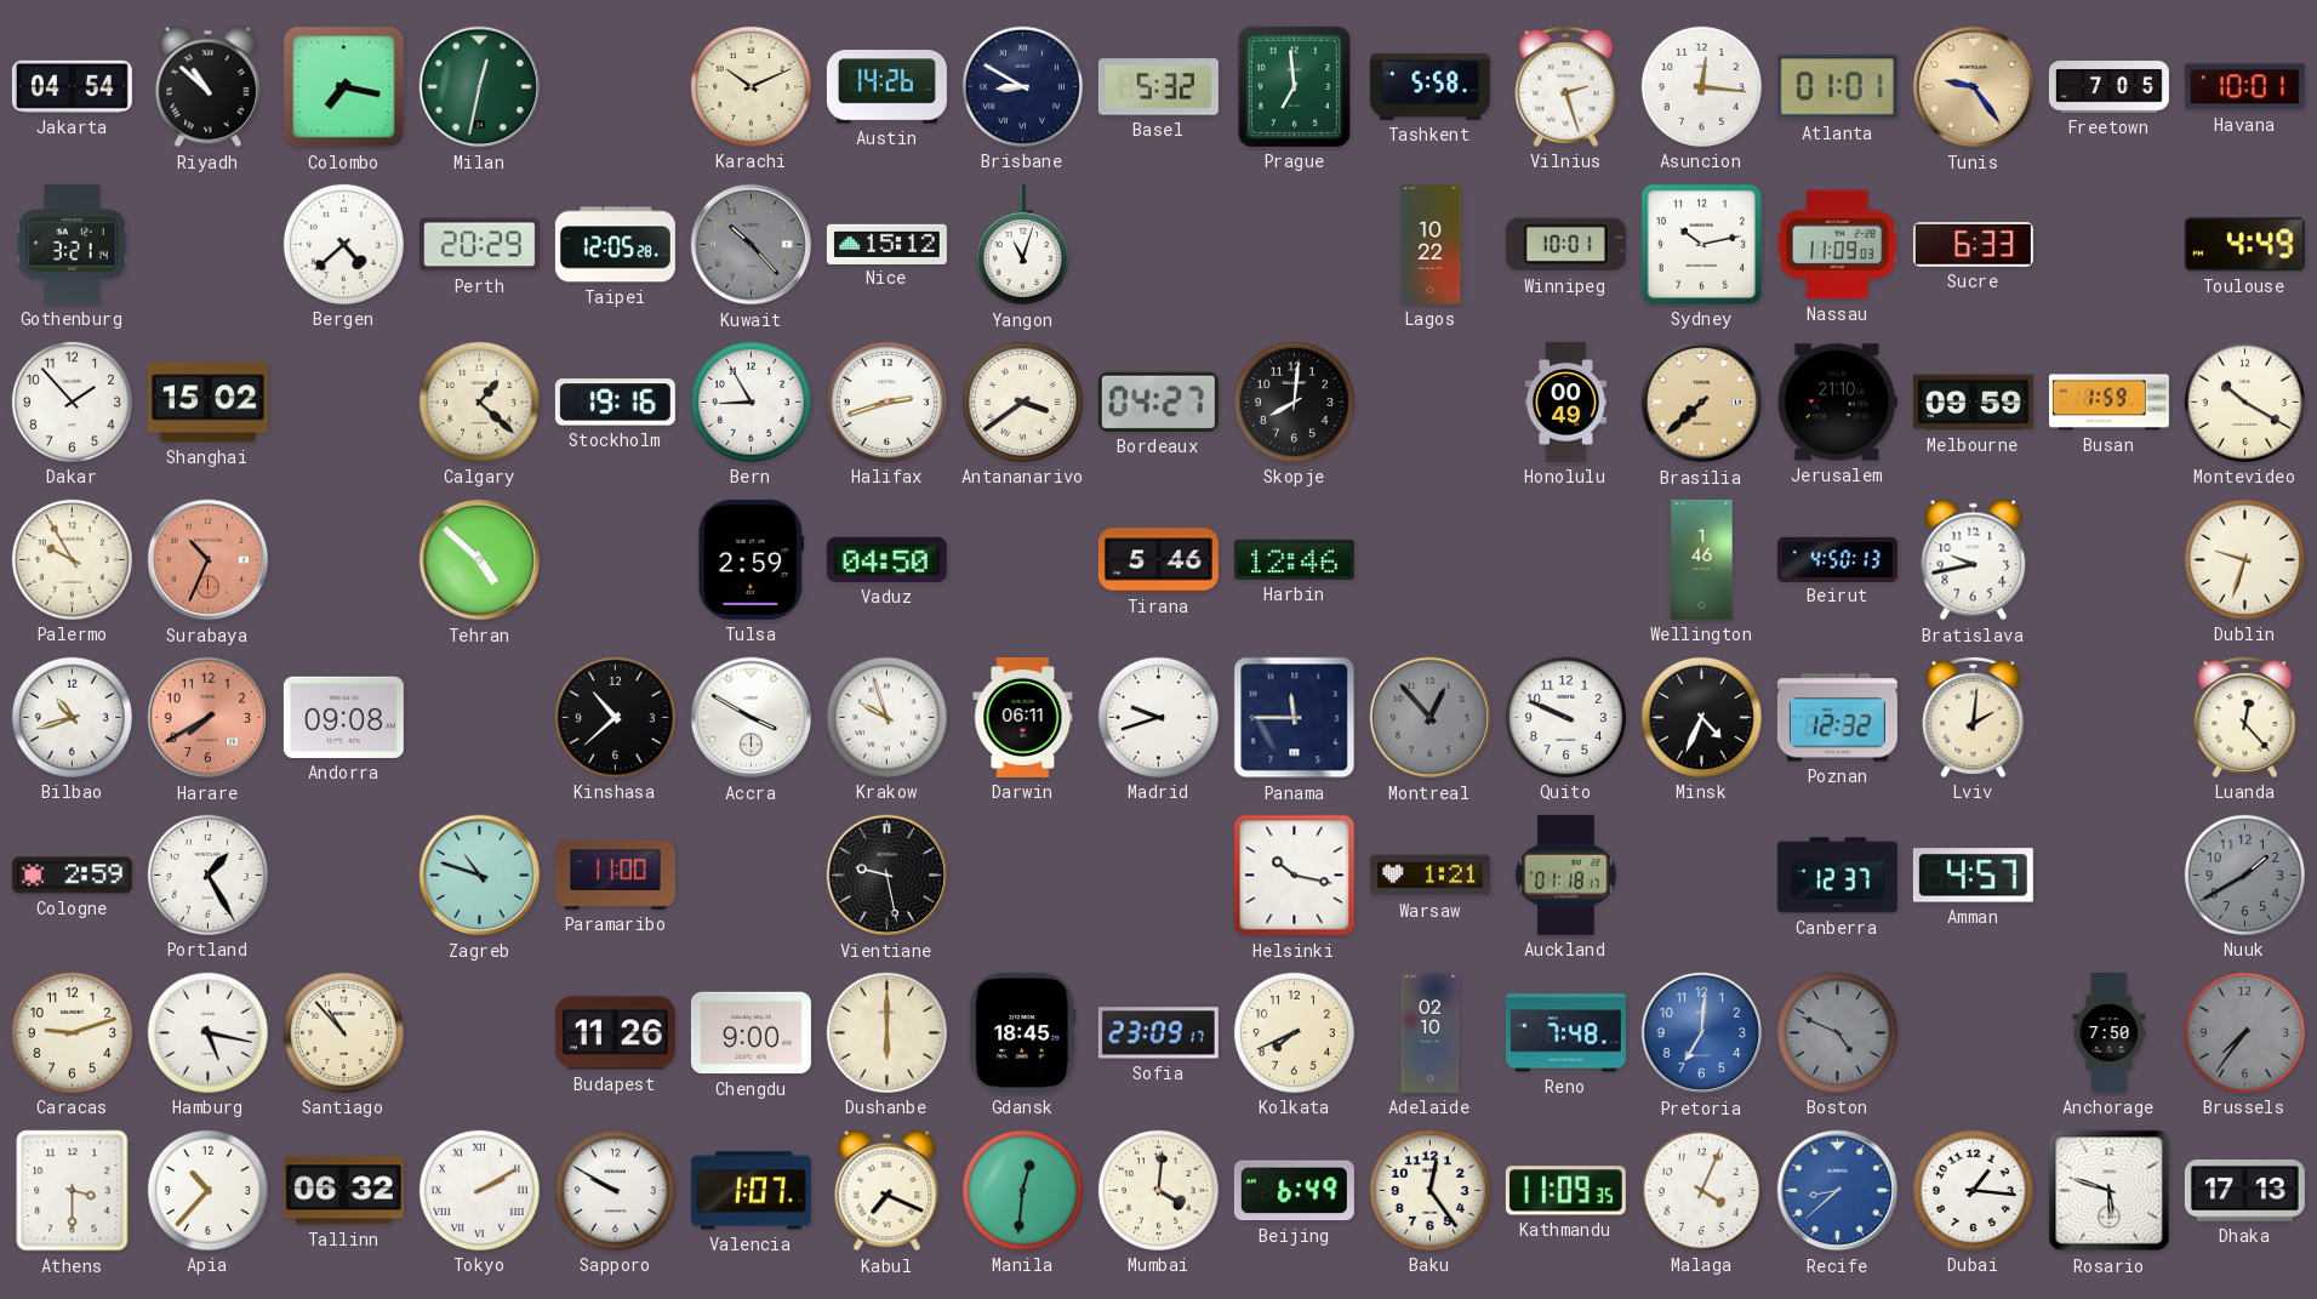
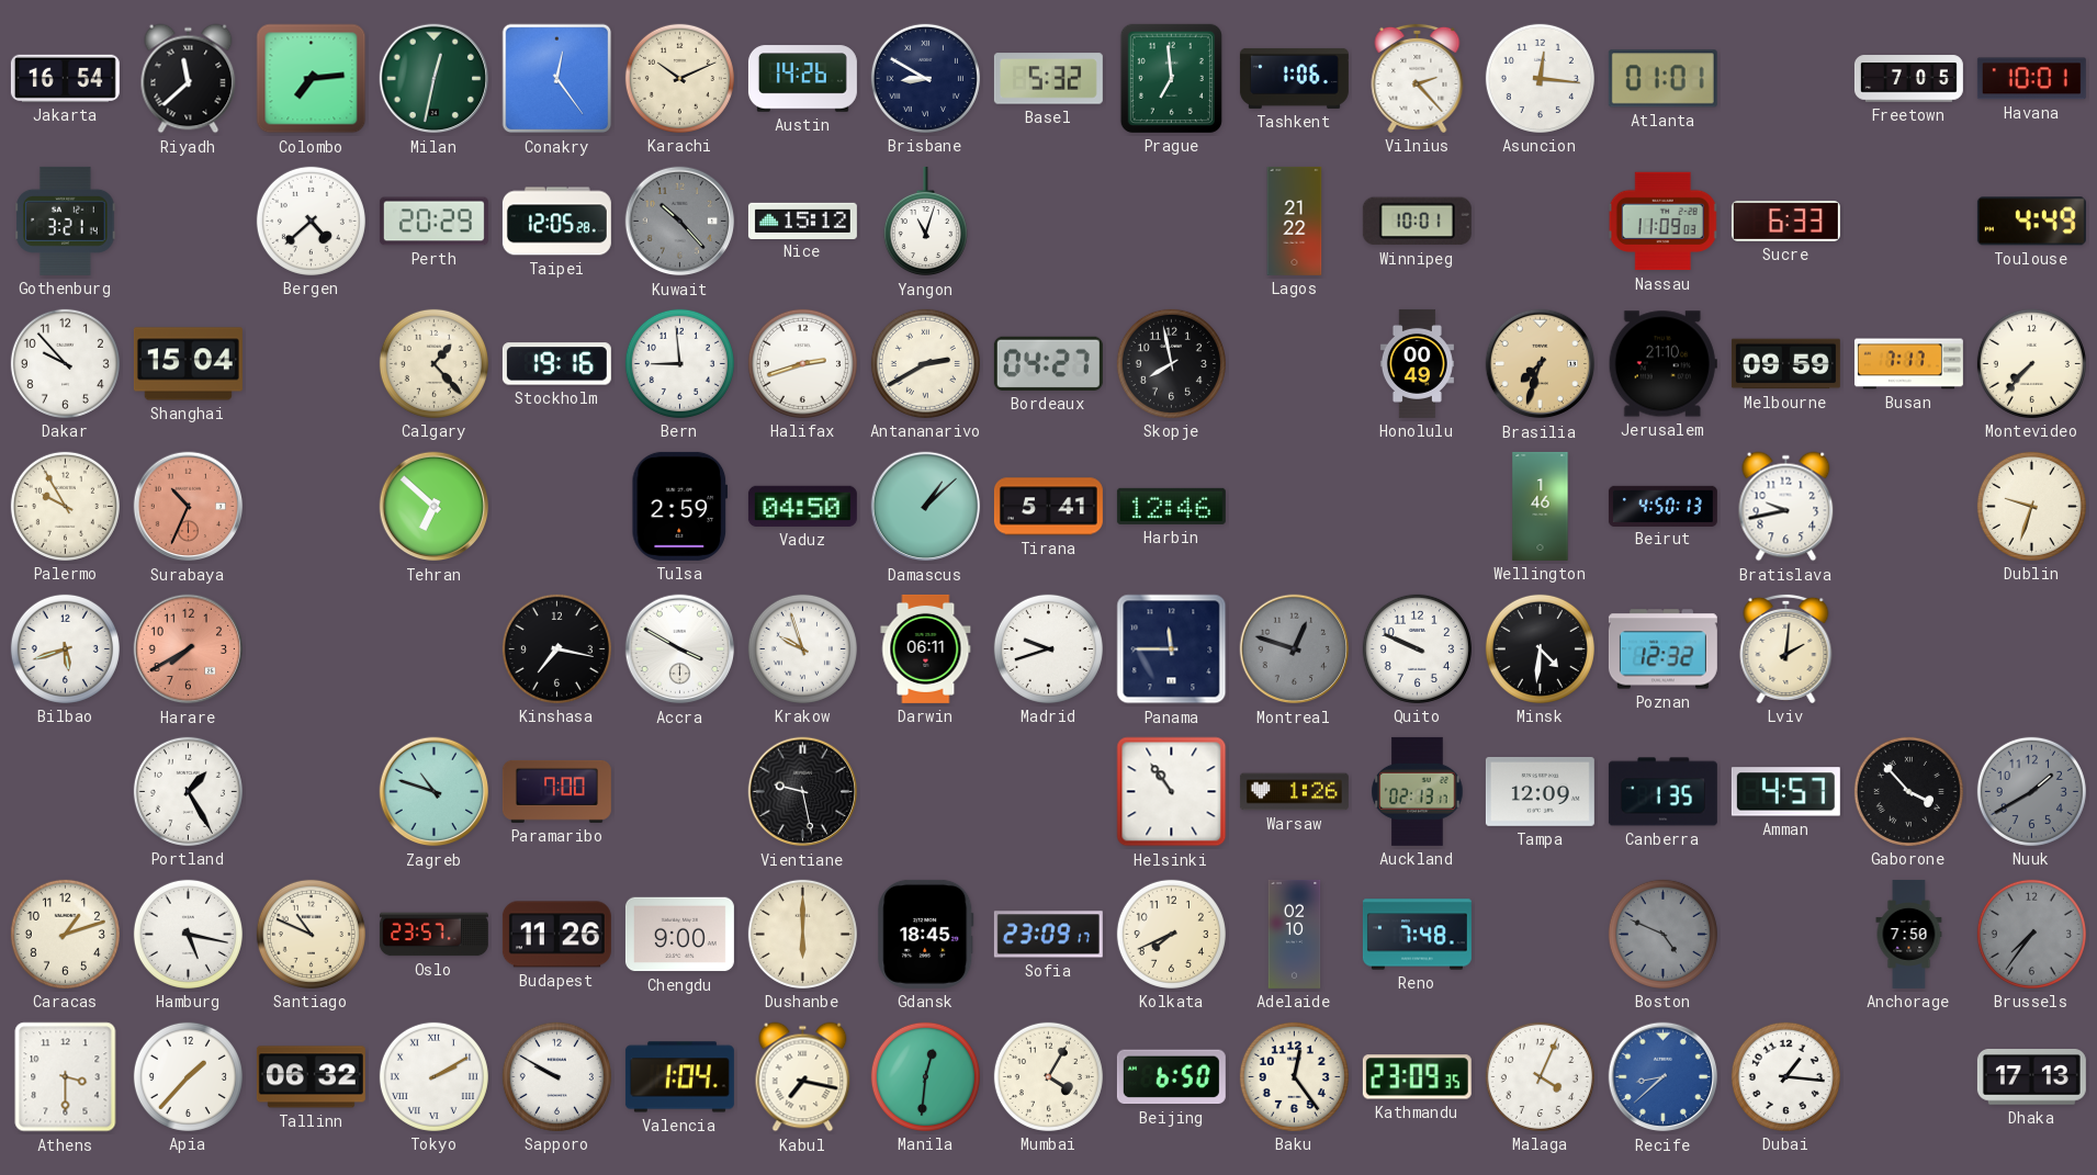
Jakarta: 04:54 -> 16:54 (65, 78)
Riyadh: 10:52 -> 11:38 (189, 79)
Colombo: 7:17 -> 7:14 (312, 79)
Conakry: none -> 12:24 (557, 79)
Tashkent: 5:58 -> 1:06 (1294, 78)
Vilnius: 2:27 -> 2:23 (1418, 78)
Tunis: 9:24 -> none (1974, 87)
Lagos: 10:22 -> 21:22 (1295, 221)
Sydney: 10:13 -> none (1701, 244)
Dakar: 1:53 -> 9:53 (65, 363)
Shanghai: 15:02 -> 15:04 (188, 364)
Calgary: 1:22 -> 1:23 (433, 363)
Bern: 8:55 -> 8:59 (679, 363)
Antananarivo: 3:39 -> 2:40 (925, 363)
Skopje: 8:01 -> 7:58 (1171, 363)
Brasilia: 7:38 -> 7:33 (1541, 364)
Busan: 1:59 -> 7:17 (1908, 364)
Montevideo: 10:20 -> 7:37 (2031, 363)
Tehran: 4:52 -> 6:52 (435, 507)
Damascus: none -> 1:08 (926, 507)
Tirana: 5:46 -> 5:41 (1048, 507)
Bilbao: 10:42 -> 5:42 (65, 648)
Andorra: 09:08 -> none (343, 717)
Kinshasa: 10:38 -> 7:17 (556, 648)
Montreal: 12:53 -> 12:48 (1295, 649)
Minsk: 4:34 -> 4:31 (1540, 648)
Luanda: 12:23 -> none (2245, 717)
Cologne: 2:59 -> none (72, 876)
Paramaribo: 11:00 -> 7:00 (556, 791)
Helsinki: 10:17 -> 10:54 (1172, 792)
Warsaw: 1:21 -> 1:26 (1294, 792)
Auckland: 01:18 -> 02:13 (1418, 791)
Tampa: none -> 12:09 (1540, 791)
Canberra: 12:37 -> 1:35 (1662, 792)
Gaborone: none -> 3:53 (1908, 791)
Caracas: 9:12 -> 1:12 (65, 934)
Santiago: 10:53 -> 10:49 (311, 934)
Oslo: none -> 23:57 (433, 935)
Pretoria: 7:01 -> none (1702, 1033)
Apia: 10:37 -> 1:37 (188, 1076)
Valencia: 1:07 -> 1:04 (679, 1077)
Kabul: 7:19 -> 7:17 (803, 1077)
Mumbai: 4:01 -> 4:05 (1048, 1076)
Beijing: 6:49 -> 6:50 (1171, 1077)
Kathmandu: 11:09 -> 23:09 (1417, 1077)
Rosario: 5:48 -> none (2110, 1191)
